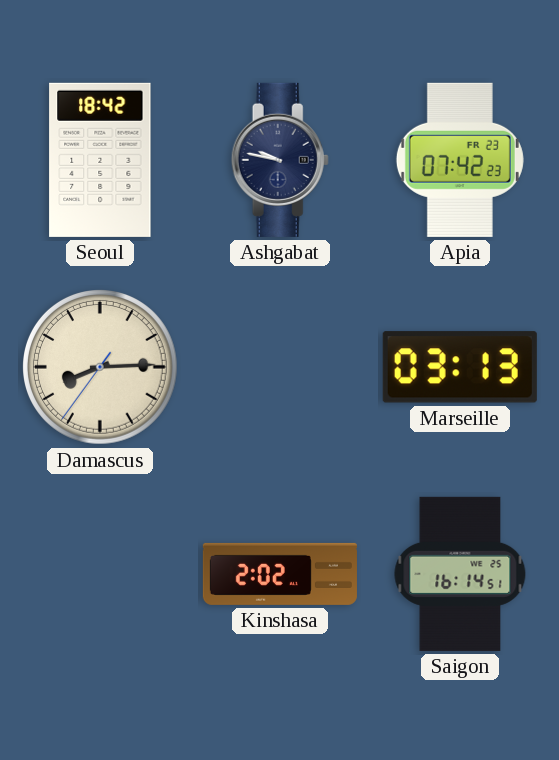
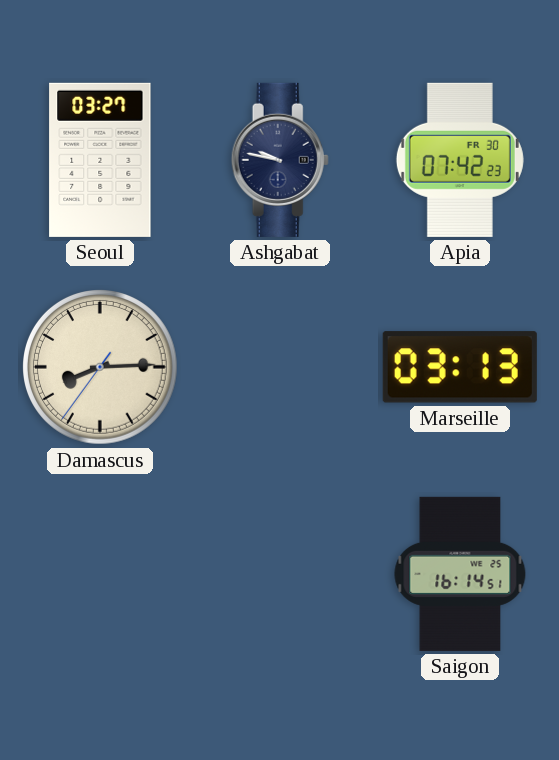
Seoul: 18:42 -> 03:27 (100, 160)
Apia date: FR 23 -> FR 30 (460, 160)
Kinshasa: 2:02 -> none (280, 574)
